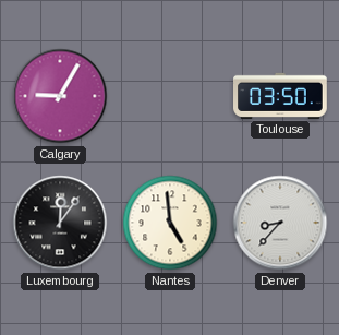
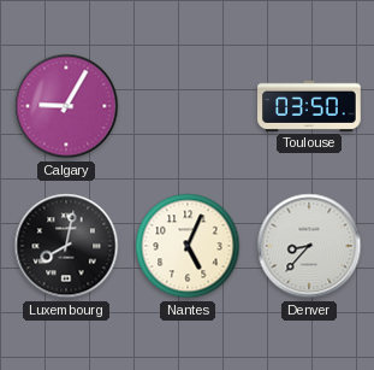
Luxembourg: 12:06 -> 8:02 (66, 246)
Nantes: 4:59 -> 5:04 (188, 246)
